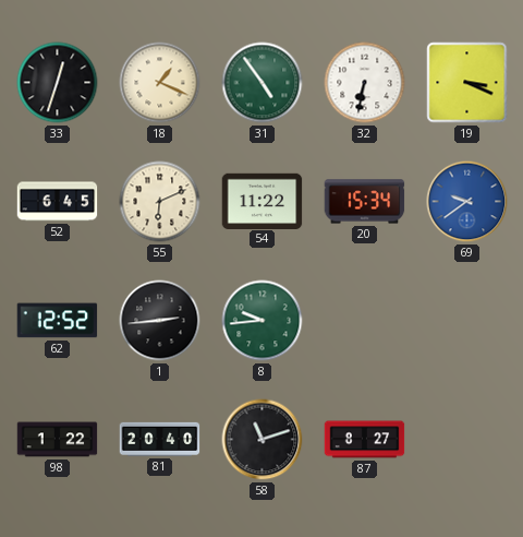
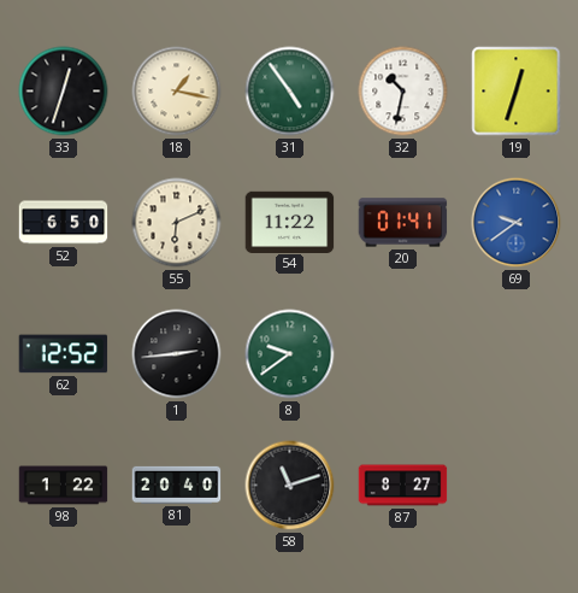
18: 1:19 -> 1:17 (177, 92)
32: 6:32 -> 10:32 (403, 92)
19: 3:19 -> 12:33 (517, 92)
52: 6:45 -> 6:50 (64, 223)
20: 15:34 -> 01:41 (403, 223)
8: 9:44 -> 9:39 (290, 354)
